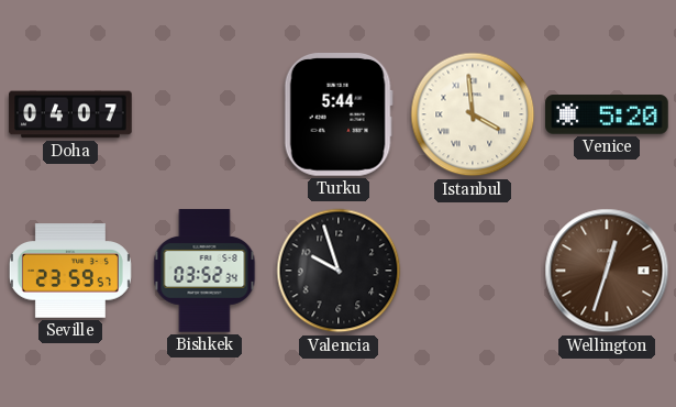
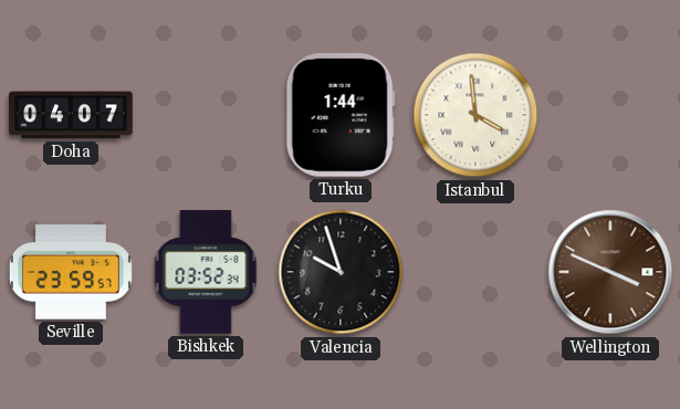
Turku: 5:44 -> 1:44 (341, 116)
Venice: 5:20 -> none (607, 114)
Wellington: 12:33 -> 3:49 (610, 272)
